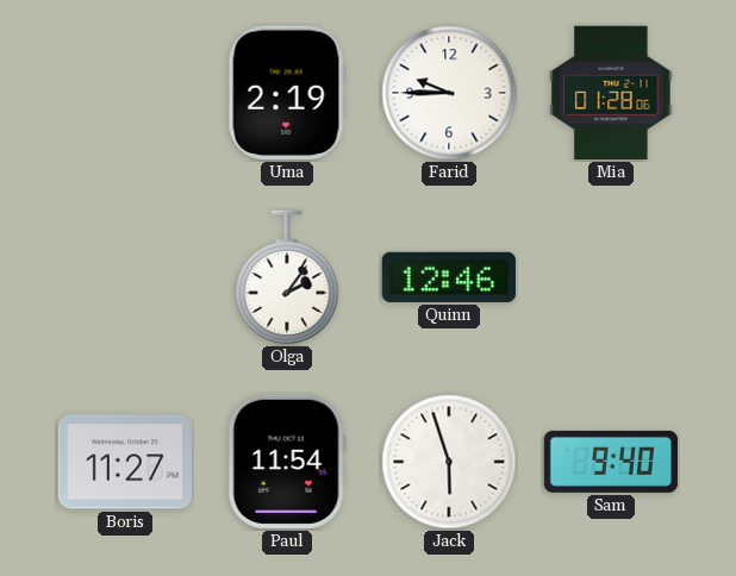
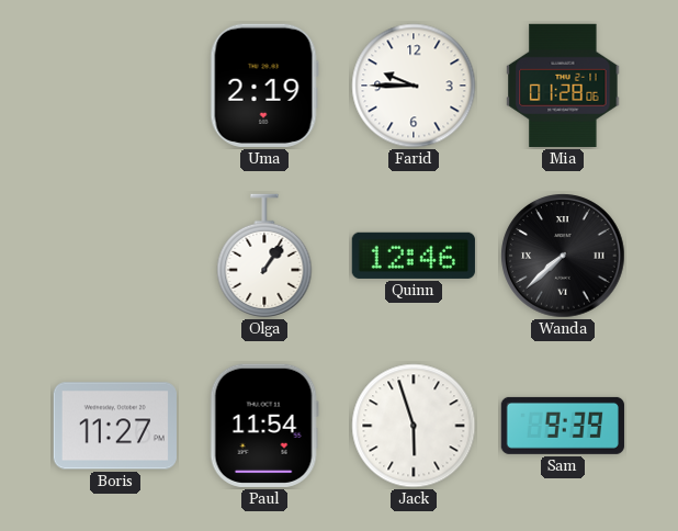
Olga: 2:06 -> 1:06 (264, 256)
Wanda: none -> 7:38 (563, 256)
Sam: 9:40 -> 9:39 (563, 426)
